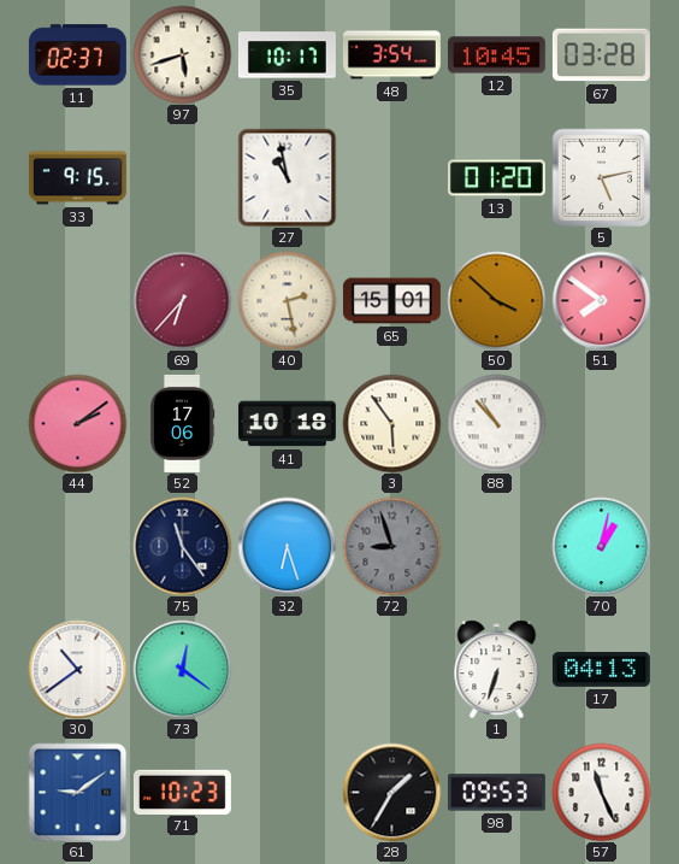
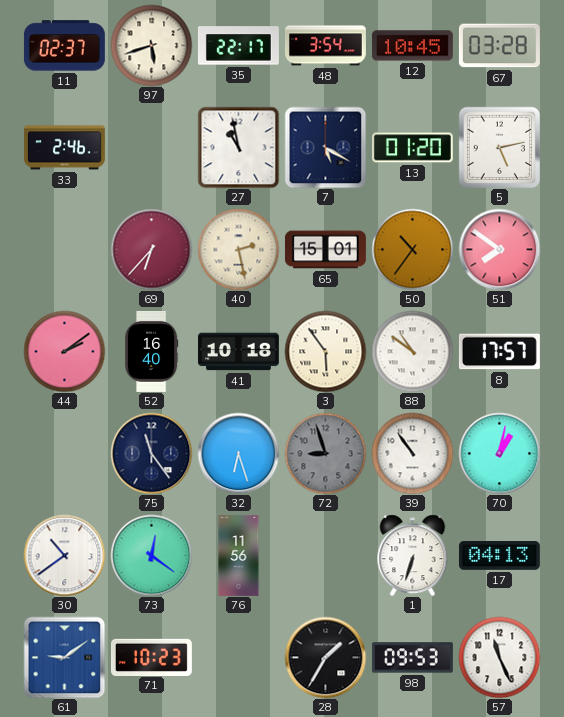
35: 10:17 -> 22:17 (238, 46)
33: 9:15 -> 2:46 (64, 148)
7: none -> 5:20 (325, 147)
50: 3:52 -> 10:36 (412, 249)
52: 17:06 -> 16:40 (151, 351)
88: 10:53 -> 10:51 (412, 351)
8: none -> 17:57 (499, 352)
39: none -> 10:54 (412, 453)
76: none -> 11:56 (239, 556)
